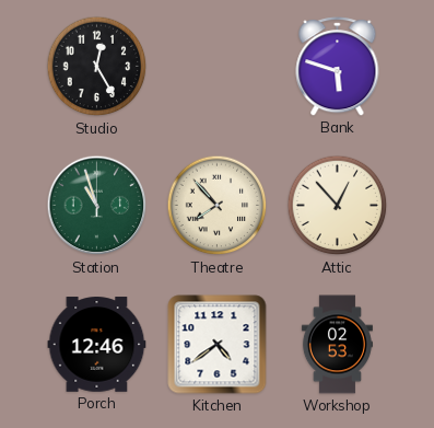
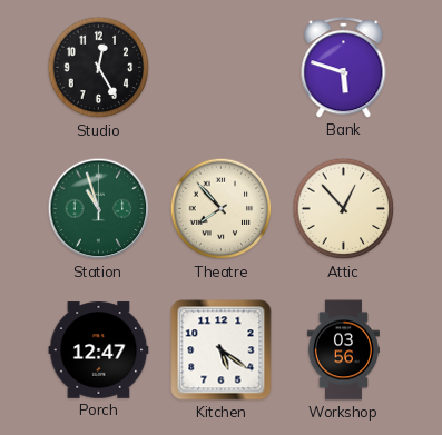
Porch: 12:46 -> 12:47 (99, 350)
Kitchen: 4:39 -> 5:21 (222, 350)
Workshop: 02:53 -> 03:56 (343, 350)
